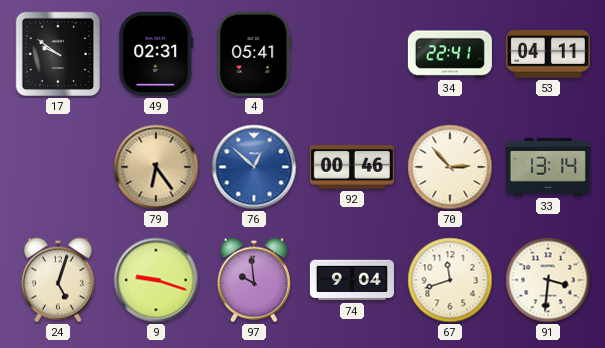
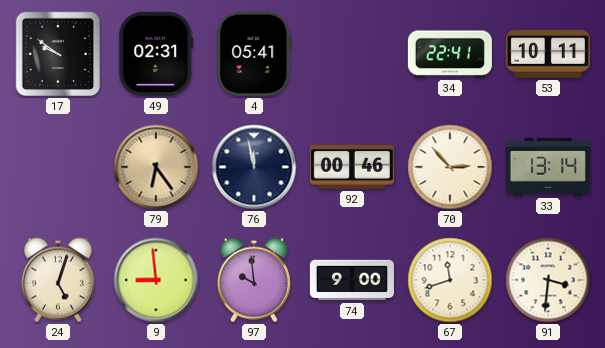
53: 04:11 -> 10:11 (548, 54)
76: 12:52 -> 11:58 (254, 167)
76 dial: blue -> navy (254, 167)
9: 9:18 -> 8:59 (156, 280)
74: 9:04 -> 9:00 (352, 280)
